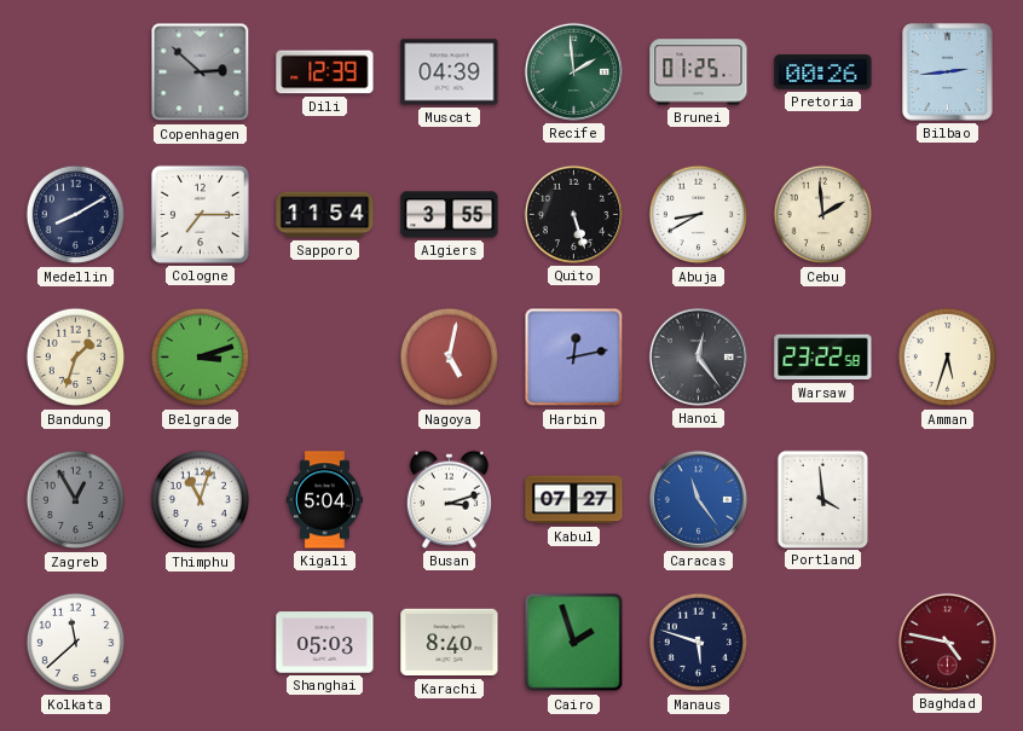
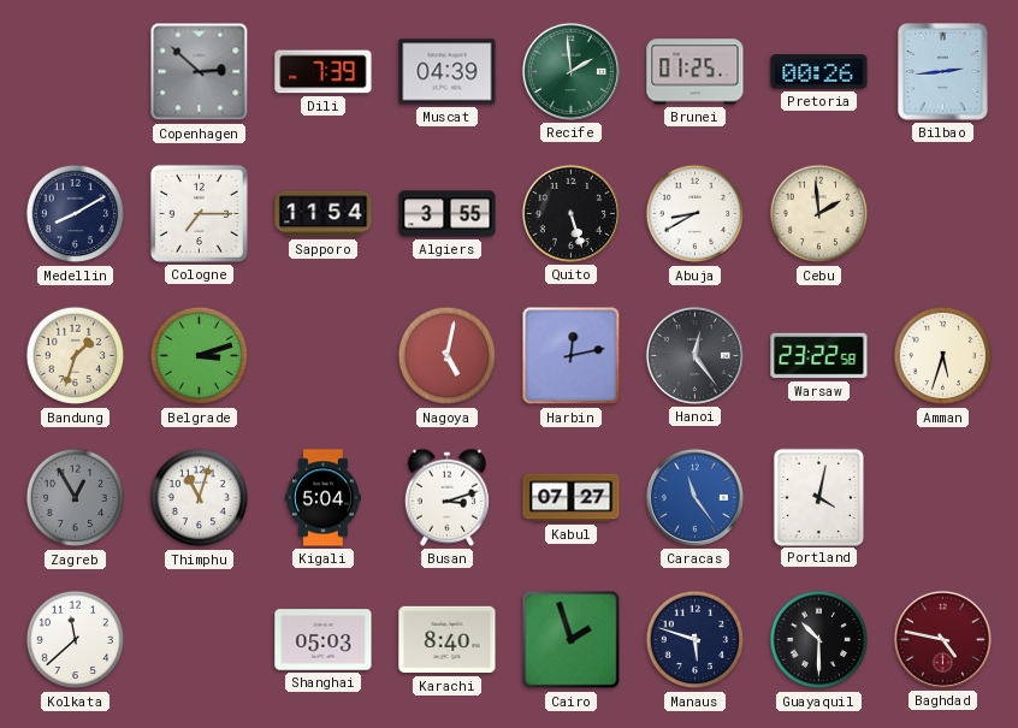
Dili: 12:39 -> 7:39 (324, 72)
Portland: 3:59 -> 4:02 (818, 497)
Guayaquil: none -> 10:30 (819, 640)
